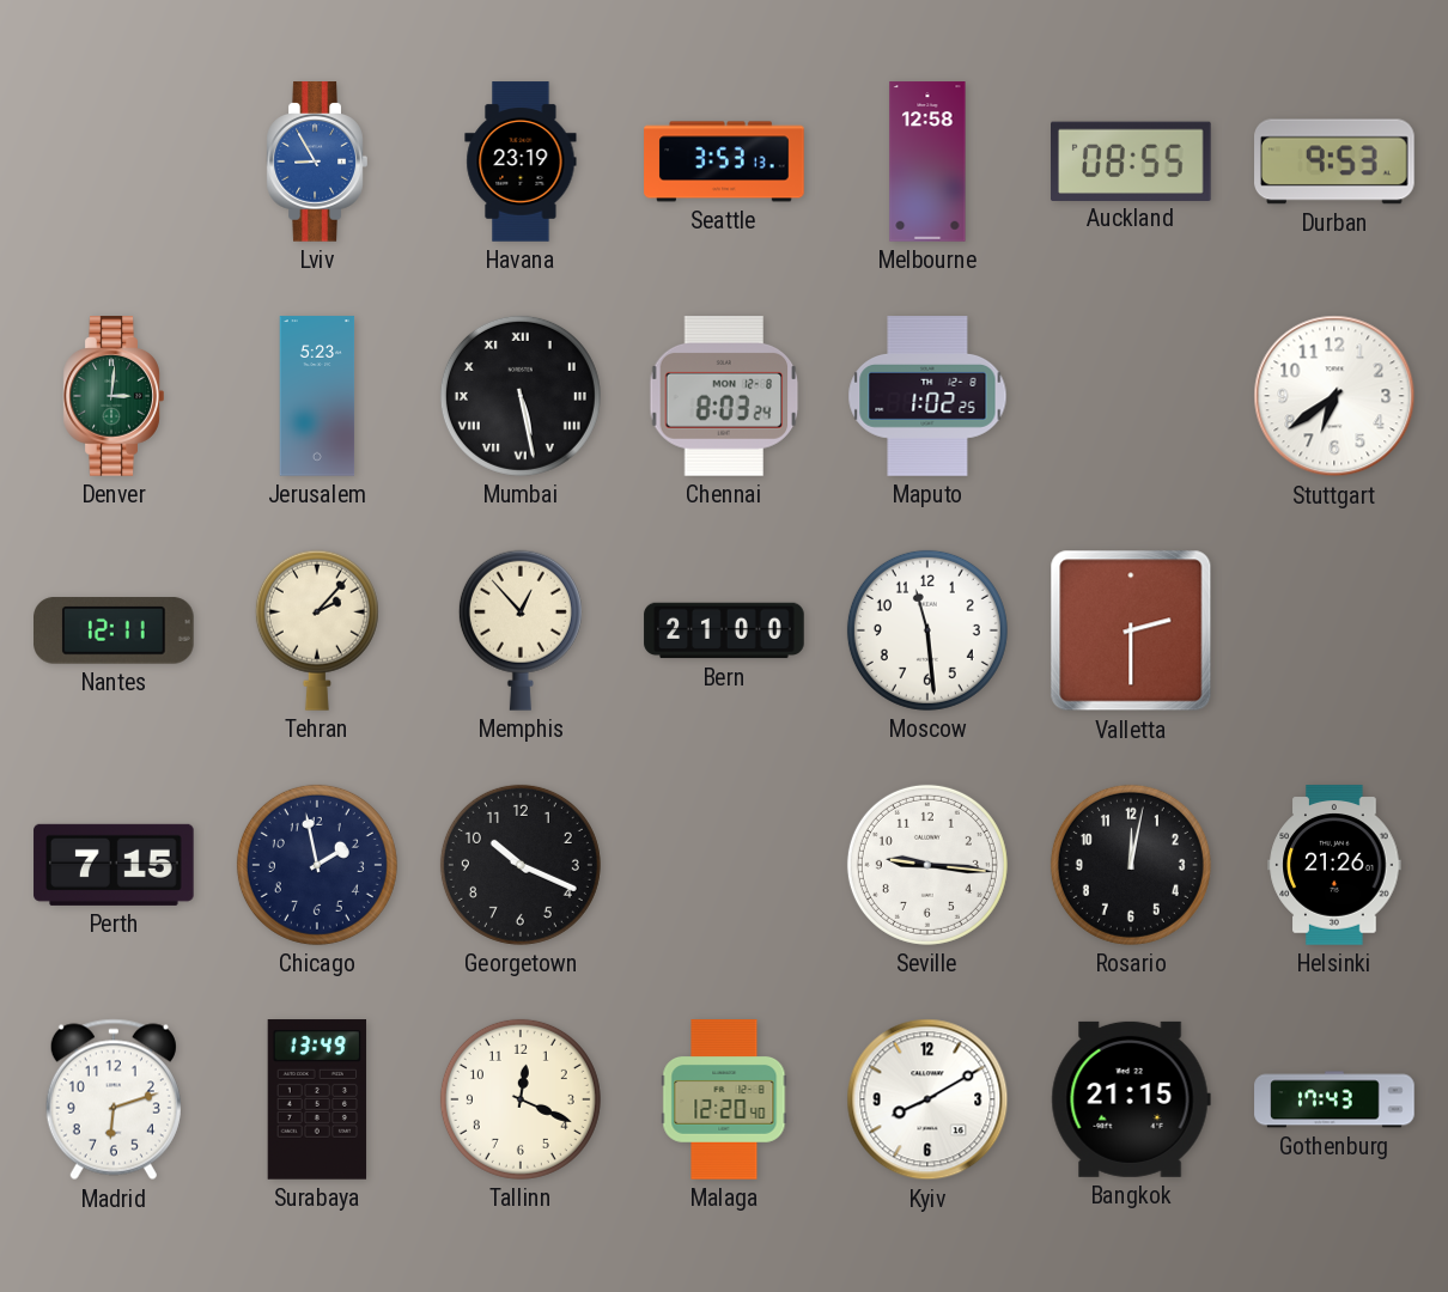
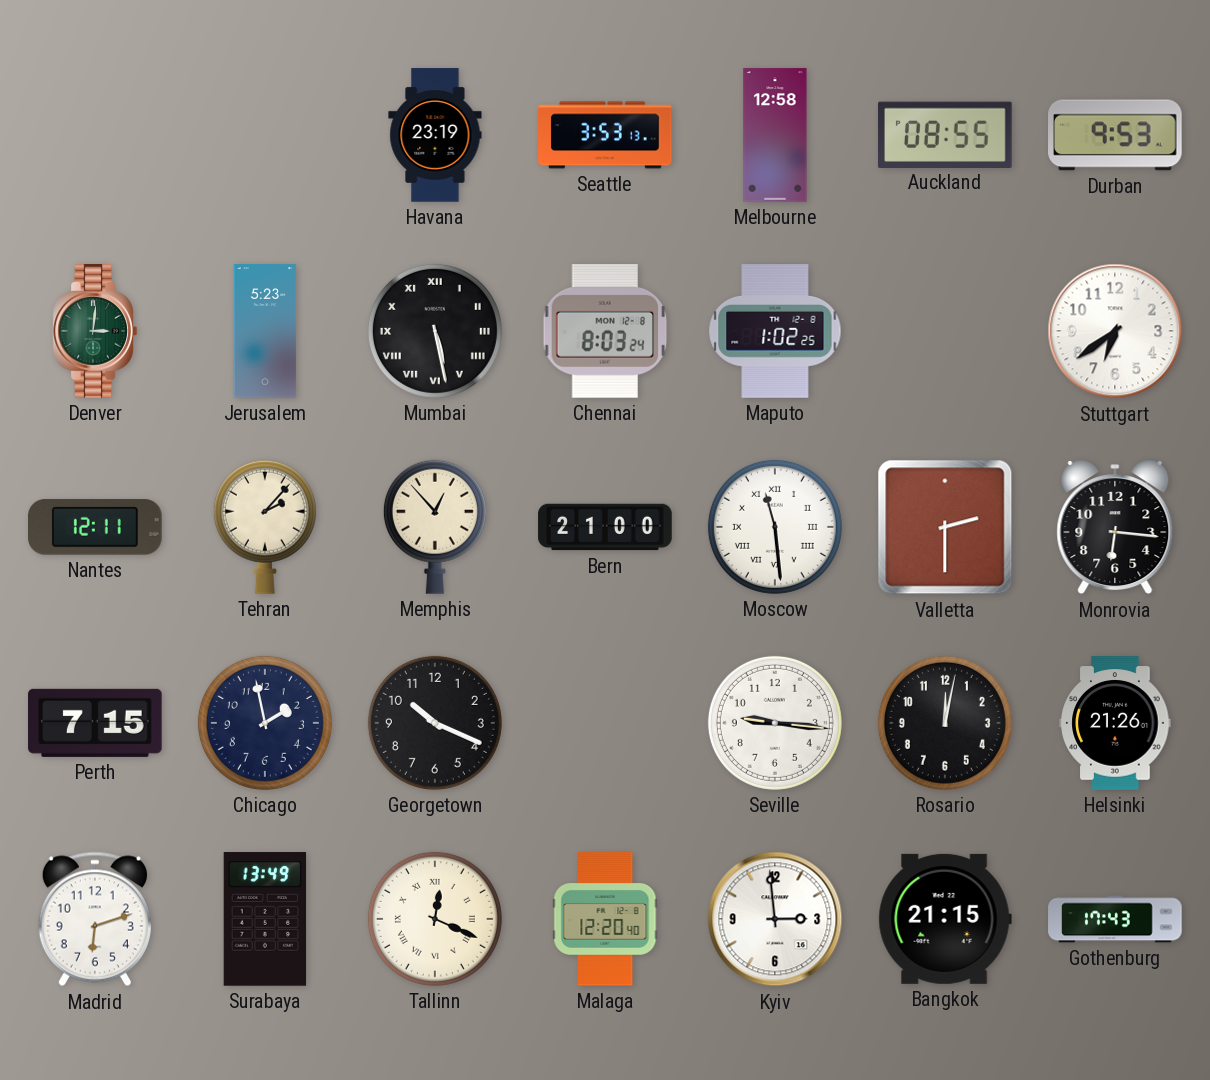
Lviv: 8:55 -> none (317, 161)
Moscow numerals: Arabic -> Roman (775, 527)
Monrovia: none -> 6:16 (1115, 527)
Tallinn numerals: Arabic -> Roman (435, 919)
Kyiv: 8:10 -> 2:59 (775, 919)
